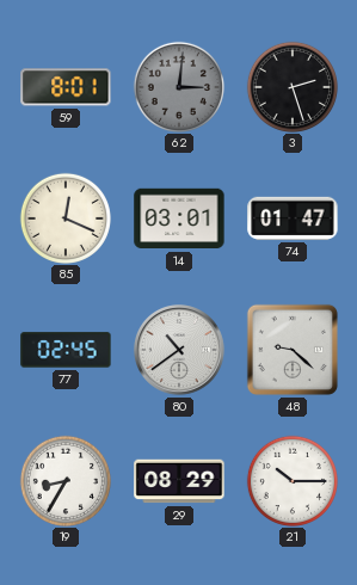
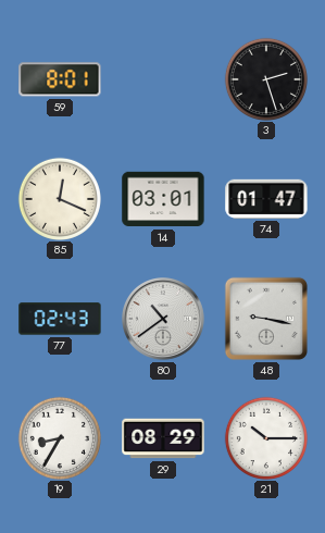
62: 3:01 -> none (178, 86)
77: 02:45 -> 02:43 (60, 319)
48: 9:22 -> 9:17 (266, 319)
